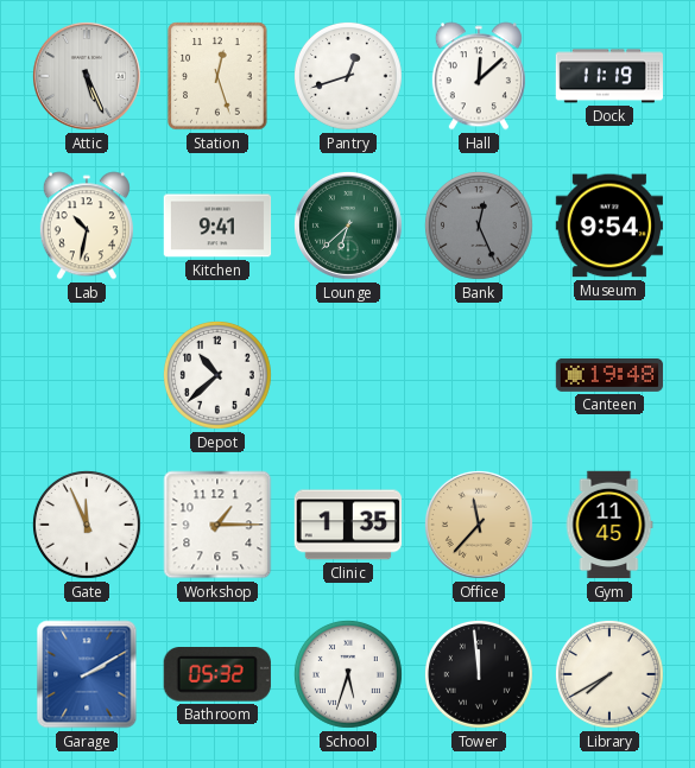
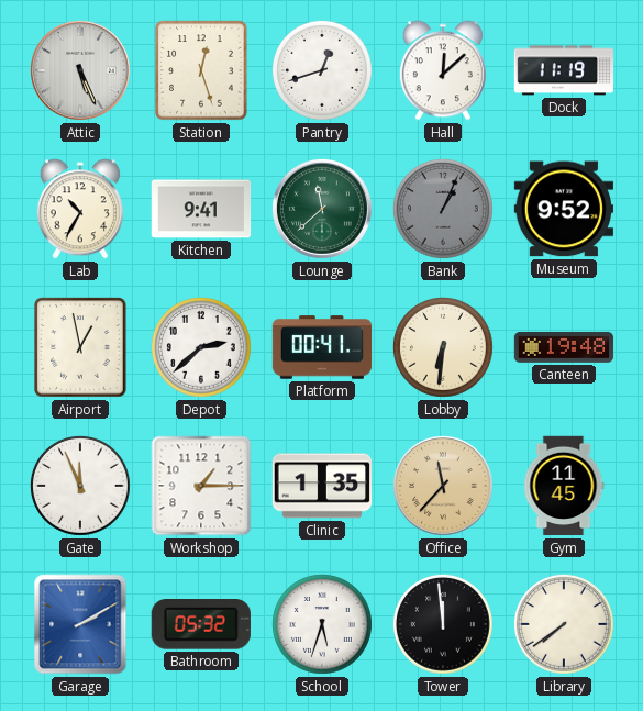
Lab: 10:32 -> 10:35 (80, 209)
Lounge: 6:38 -> 11:38 (322, 209)
Bank: 12:26 -> 1:04 (443, 209)
Museum: 9:54 -> 9:52 (563, 209)
Airport: none -> 12:58 (80, 347)
Depot: 10:38 -> 2:38 (201, 347)
Platform: none -> 00:41 (322, 347)
Lobby: none -> 6:31 (443, 347)
Library: 7:40 -> 7:39 (564, 624)
